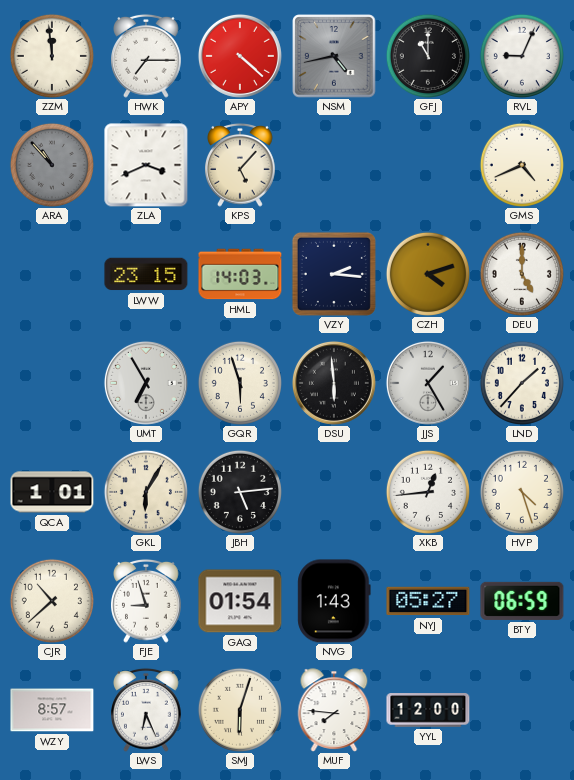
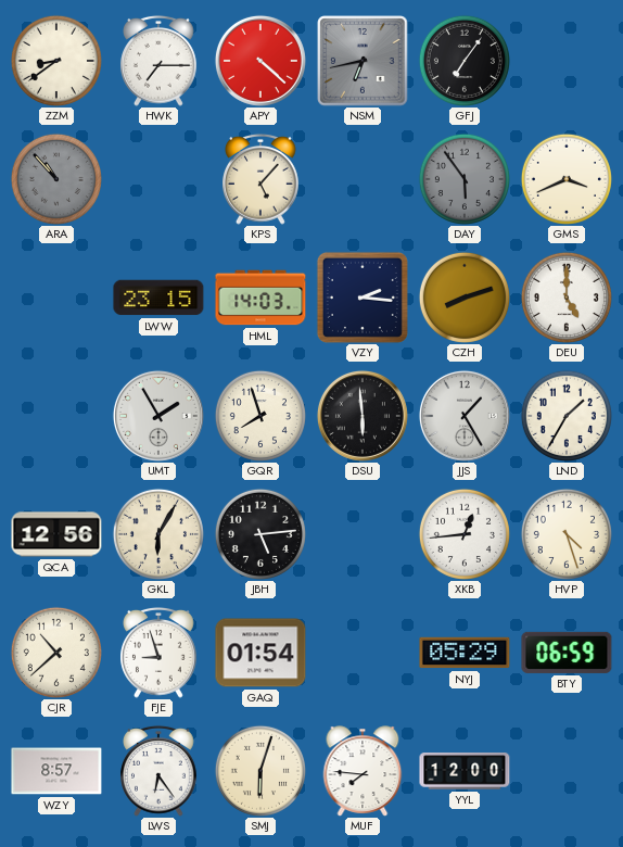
ZZM: 11:59 -> 8:39 (56, 61)
NSM: 4:43 -> 6:43 (363, 61)
GFJ: 11:00 -> 7:06 (465, 61)
RVL: 9:04 -> none (522, 56)
ZLA: 3:41 -> none (146, 165)
DAY: none -> 5:54 (465, 179)
GMS: 4:41 -> 3:41 (567, 179)
CZH: 4:12 -> 8:12 (465, 298)
UMT: 6:55 -> 1:55 (158, 416)
GQR: 5:57 -> 7:57 (260, 416)
LND: 1:37 -> 1:35 (567, 416)
QCA: 1:01 -> 12:56 (56, 534)
NVG: 1:43 -> none (334, 601)
NYJ: 05:27 -> 05:29 (465, 653)
LWS: 6:26 -> 6:24 (158, 771)
